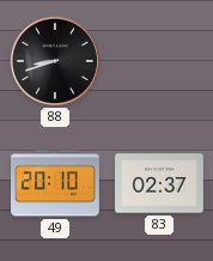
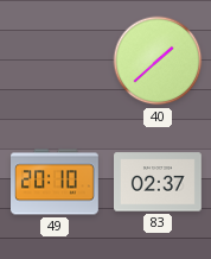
88: 8:42 -> none (55, 61)
40: none -> 1:38 (158, 61)
